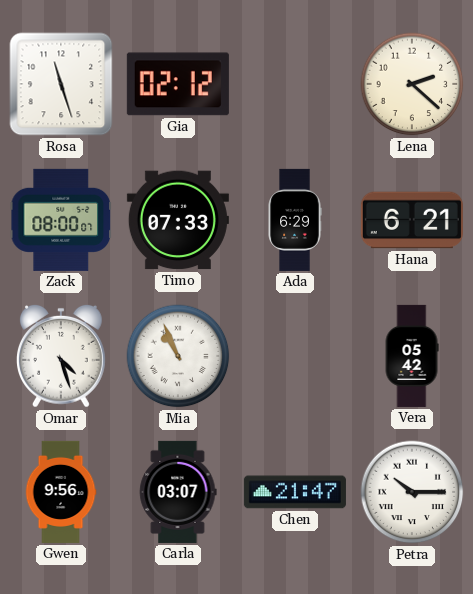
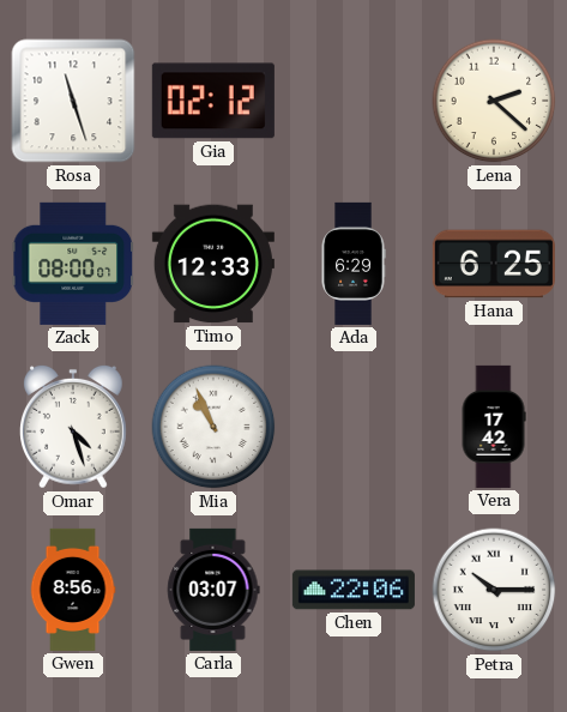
Timo: 07:33 -> 12:33 (213, 264)
Hana: 6:21 -> 6:25 (494, 264)
Vera: 05:42 -> 17:42 (494, 427)
Gwen: 9:56 -> 8:56 (73, 590)
Chen: 21:47 -> 22:06 (354, 590)
